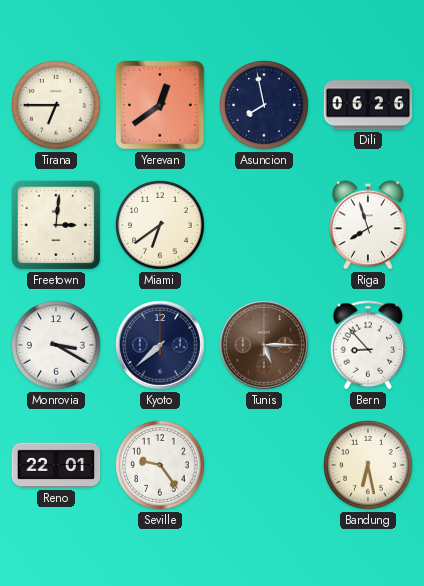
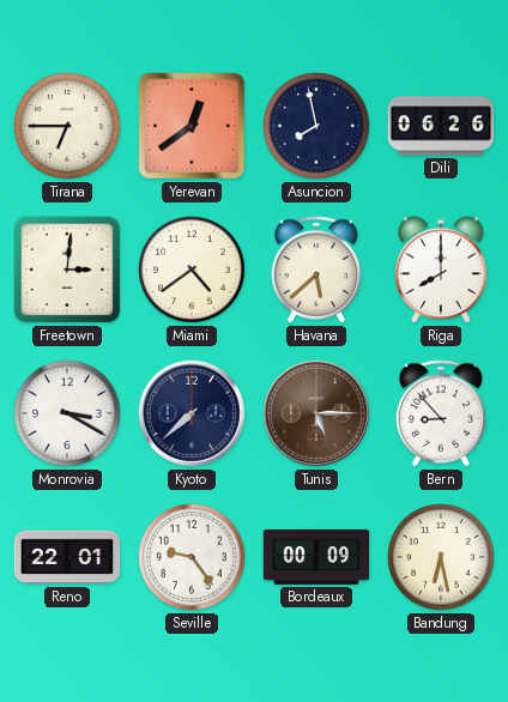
Miami: 6:39 -> 4:39 (192, 270)
Havana: none -> 5:38 (316, 270)
Riga: 7:57 -> 8:00 (441, 270)
Bordeaux: none -> 00:09 (316, 557)
